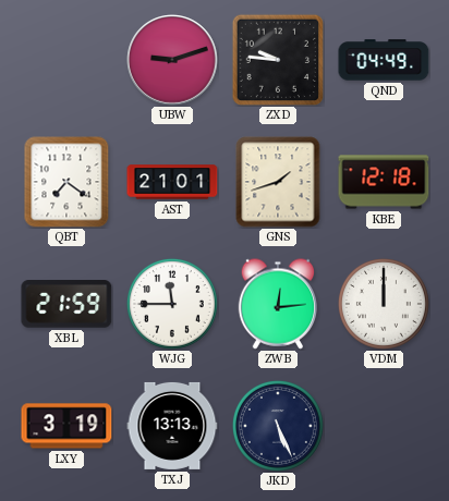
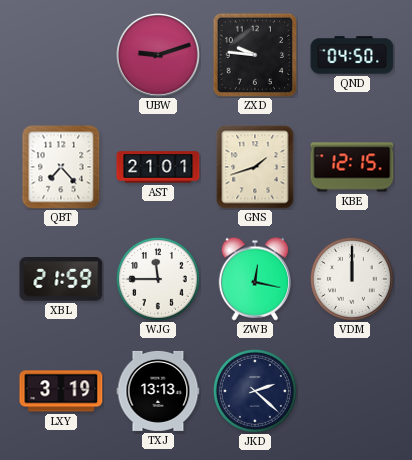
QND: 04:49 -> 04:50 (352, 55)
QBT: 7:21 -> 7:23 (61, 167)
KBE: 12:18 -> 12:15 (352, 167)
ZWB: 12:14 -> 12:17 (255, 279)
JKD: 5:26 -> 2:22 (255, 391)
